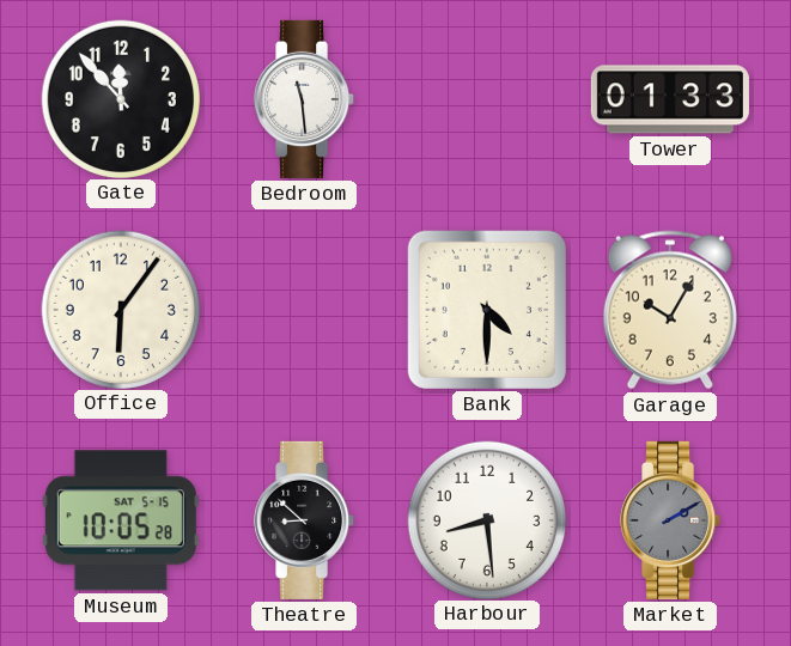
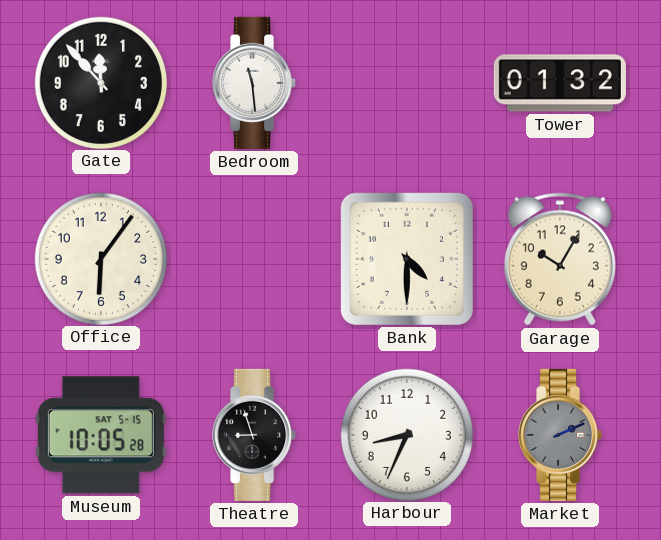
Tower: 01:33 -> 01:32 (560, 83)
Theatre: 8:52 -> 8:57 (255, 435)
Harbour: 8:29 -> 8:34 (406, 434)
Market: 2:10 -> 2:11 (561, 435)
